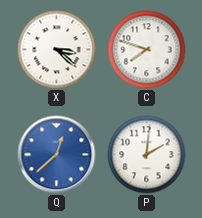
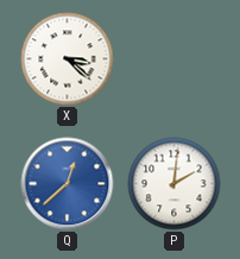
C: 7:48 -> none (147, 50)
